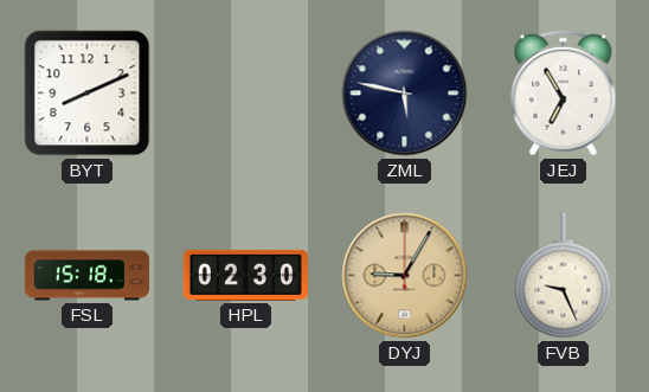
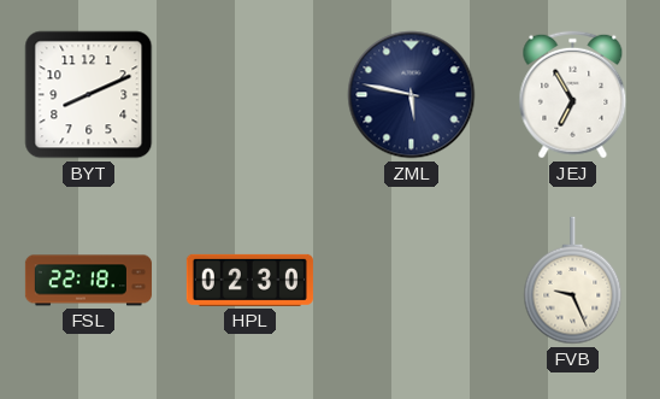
FSL: 15:18 -> 22:18 (88, 281)
DYJ: 9:05 -> none (405, 276)
